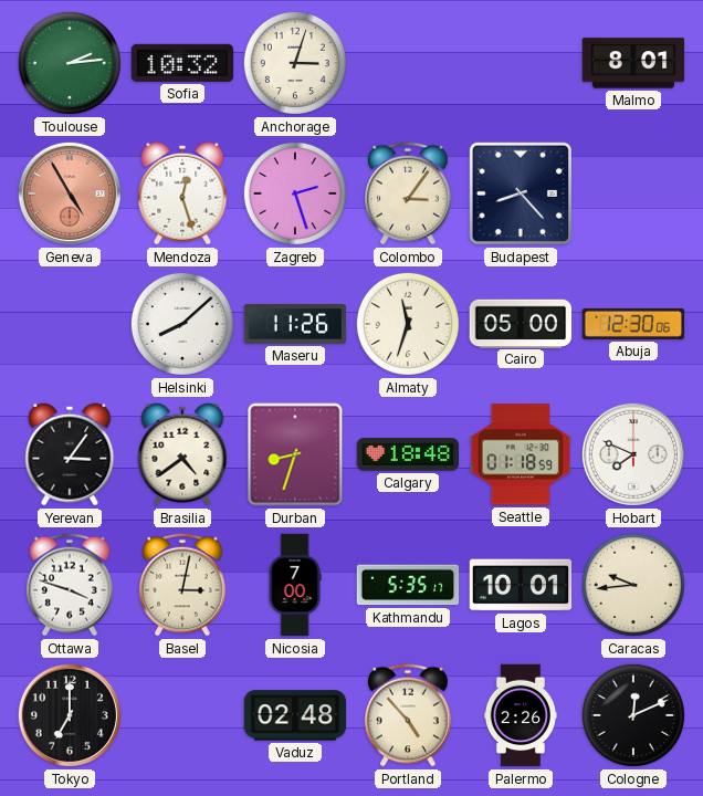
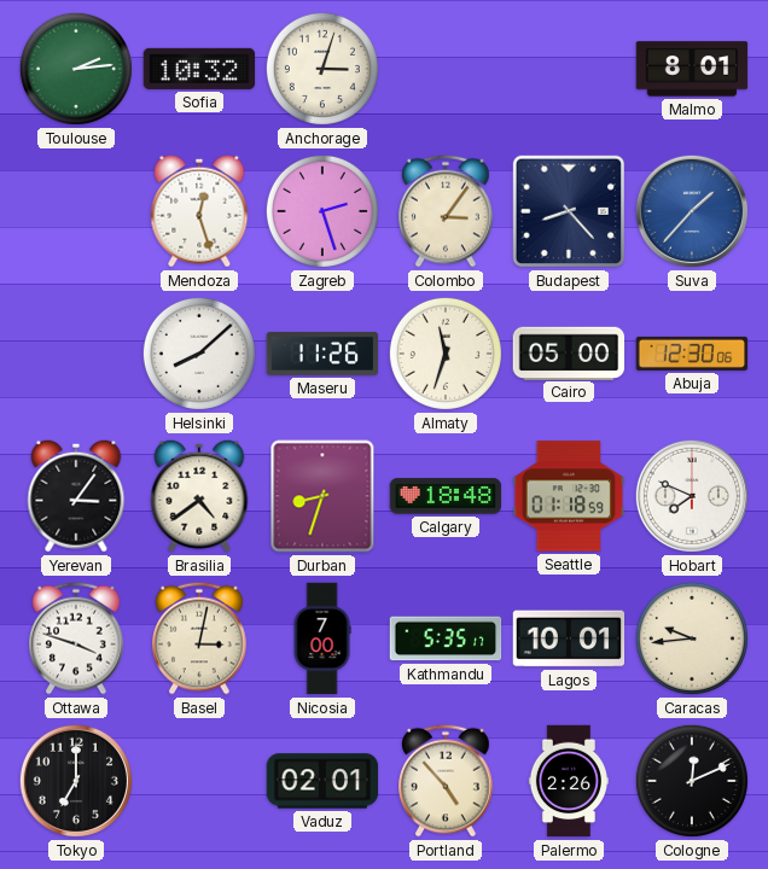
Geneva: 4:55 -> none (70, 193)
Suva: none -> 1:37 (692, 211)
Vaduz: 02:48 -> 02:01 (322, 781)
